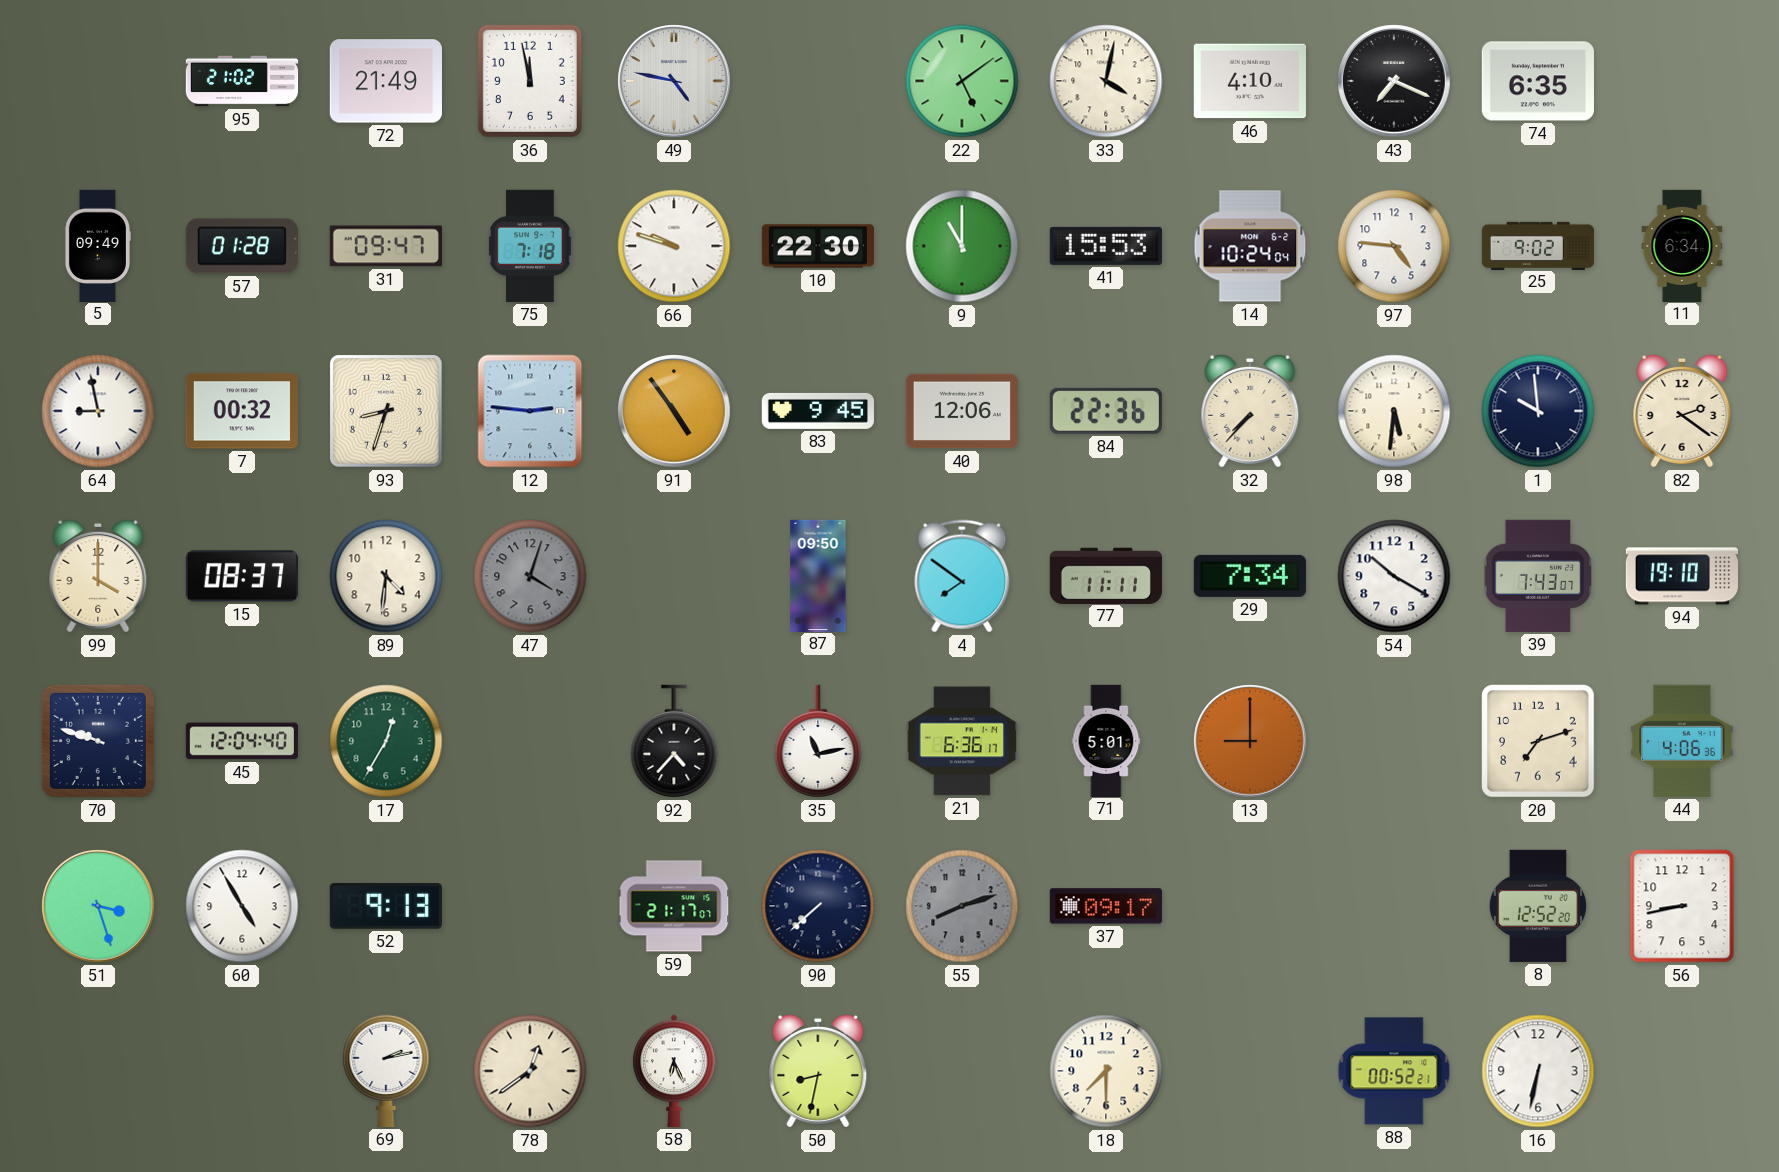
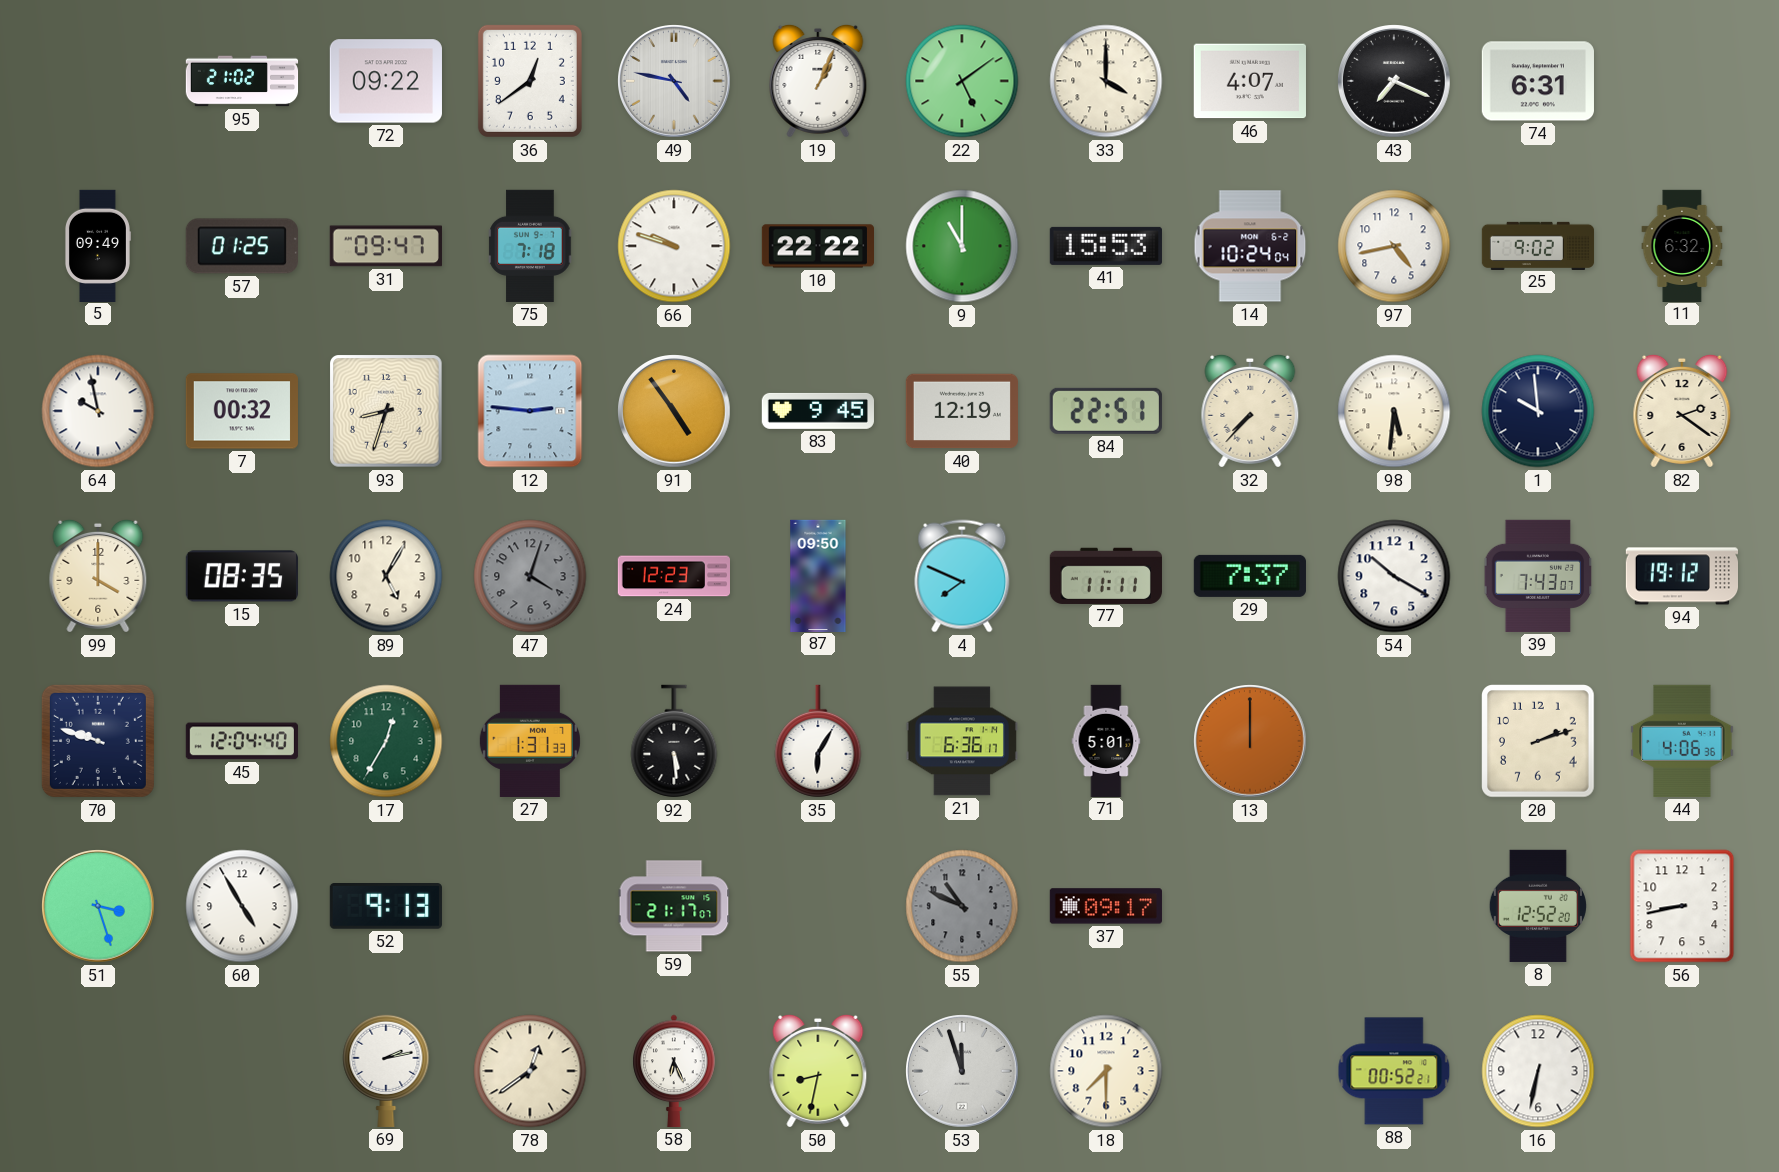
72: 21:49 -> 09:22 (386, 81)
36: 11:58 -> 12:39 (530, 81)
19: none -> 1:04 (818, 81)
33: 4:02 -> 4:00 (1106, 81)
46: 4:10 -> 4:07 (1250, 81)
74: 6:35 -> 6:31 (1538, 81)
57: 01:28 -> 01:25 (242, 246)
10: 22:30 -> 22:22 (817, 246)
97: 4:46 -> 4:43 (1394, 246)
11: 6:34 -> 6:32 (1682, 245)
64: 8:58 -> 9:58 (98, 411)
40: 12:06 -> 12:19 (962, 411)
84: 22:36 -> 22:51 (1106, 411)
15: 08:37 -> 08:35 (242, 576)
89: 4:31 -> 5:05 (386, 576)
24: none -> 12:23 (673, 576)
4: 7:51 -> 7:49 (962, 576)
29: 7:34 -> 7:37 (1250, 576)
94: 19:10 -> 19:12 (1681, 576)
27: none -> 1:31 (530, 741)
92: 4:37 -> 5:29 (674, 741)
35: 11:13 -> 6:05 (818, 741)
13: 9:00 -> 12:00 (1250, 741)
20: 7:12 -> 2:12 (1539, 742)
90: 7:38 -> none (818, 906)
55: 8:12 -> 10:49 (962, 906)
53: none -> 11:57 (962, 1071)
